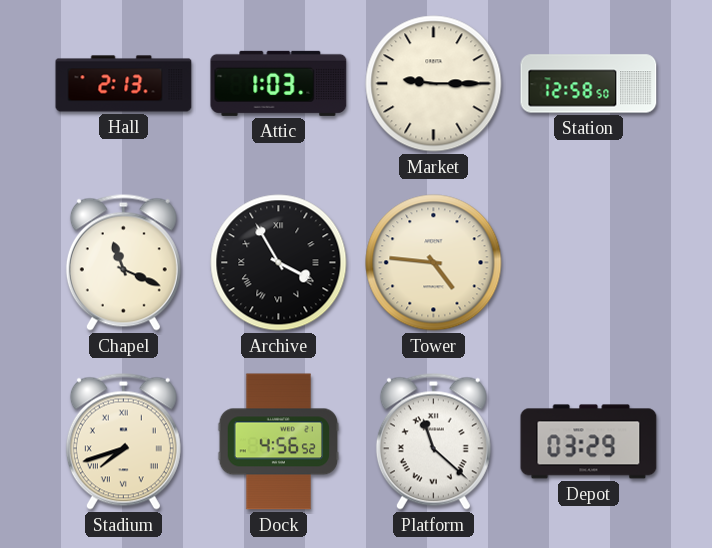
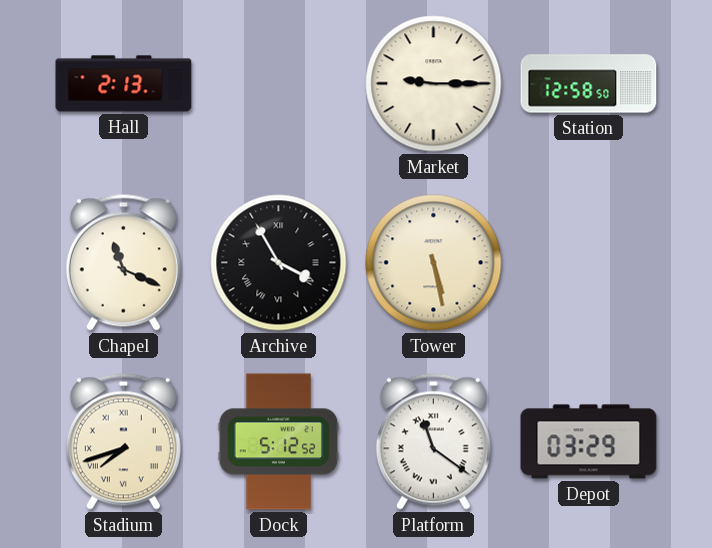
Attic: 1:03 -> none (279, 83)
Tower: 4:46 -> 5:28 (434, 263)
Dock: 4:56 -> 5:12 (279, 442)
Platform: 11:22 -> 11:21 (433, 441)
